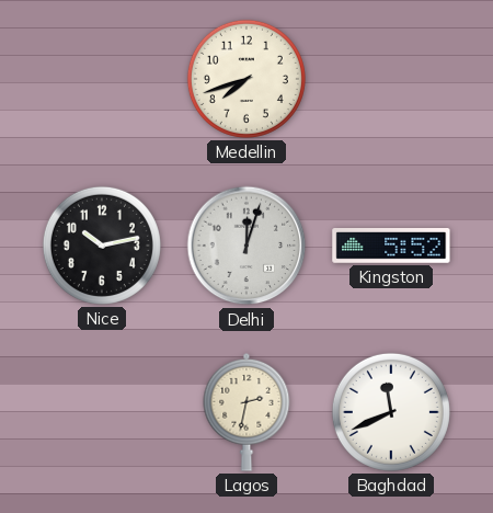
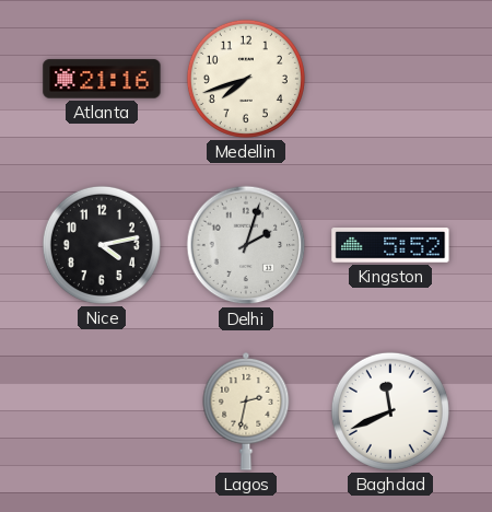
Atlanta: none -> 21:16 (102, 79)
Nice: 10:13 -> 4:13 (102, 245)
Delhi: 12:03 -> 2:03 (246, 245)
